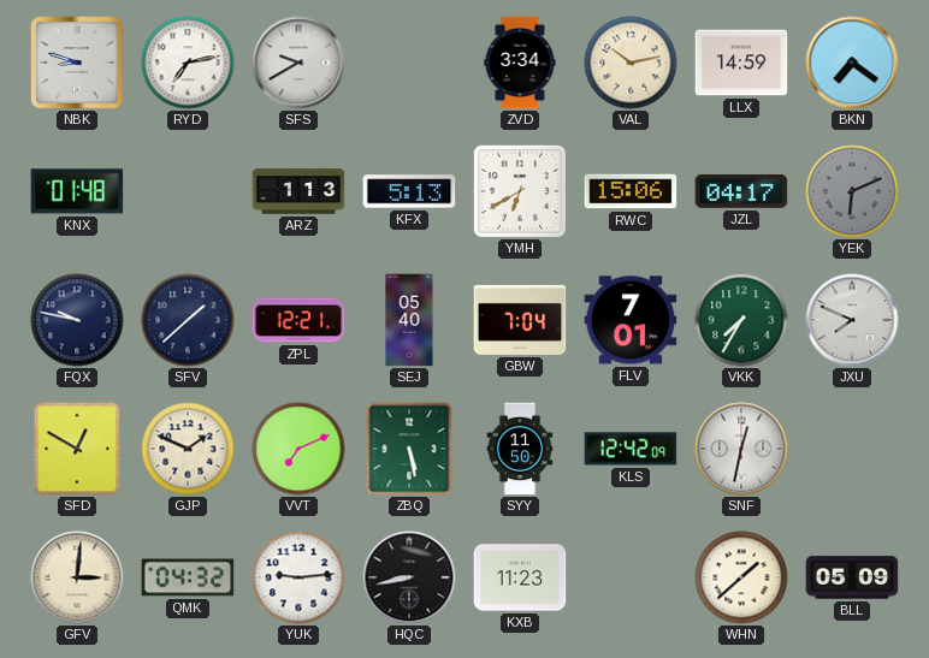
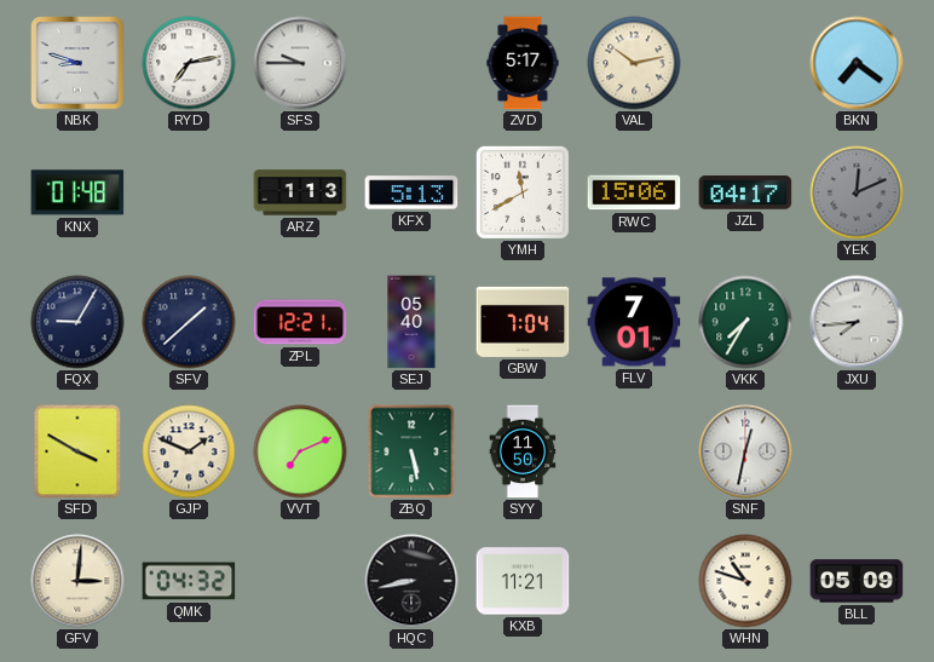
SFS: 9:40 -> 9:45 (300, 63)
ZVD: 3:34 -> 5:17 (523, 63)
LLX: 14:59 -> none (741, 63)
YMH: 6:40 -> 11:40 (523, 192)
YEK: 6:11 -> 12:11 (857, 192)
FQX: 9:47 -> 9:05 (77, 322)
JXU: 7:49 -> 7:44 (857, 322)
SFD: 12:50 -> 3:50 (77, 451)
KLS: 12:42 -> none (631, 449)
YUK: 9:14 -> none (298, 577)
KXB: 11:23 -> 11:21 (523, 581)
WHN: 1:38 -> 10:48 (745, 581)
